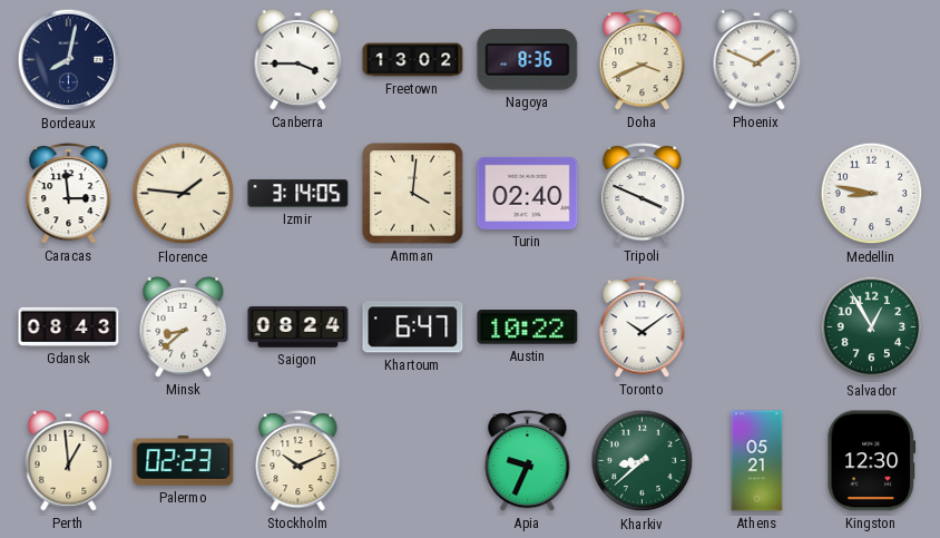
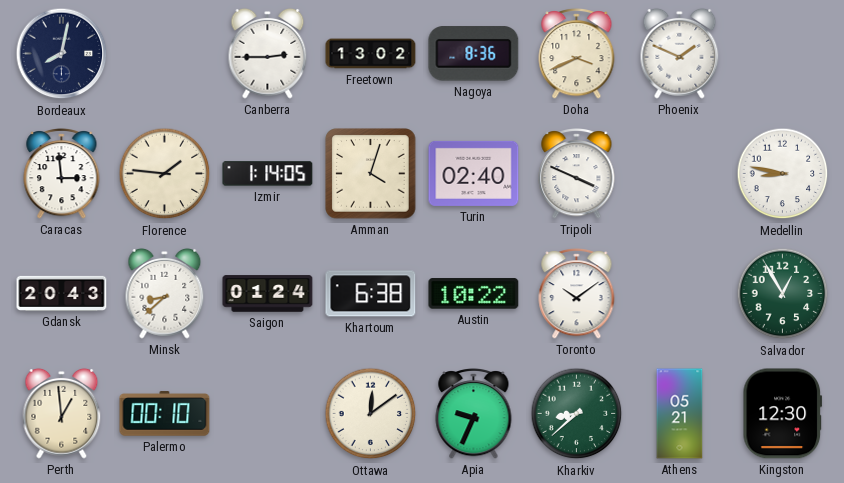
Canberra: 3:45 -> 2:45 (268, 53)
Izmir: 3:14 -> 1:14 (268, 174)
Amman: 4:01 -> 4:03 (371, 174)
Gdansk: 08:43 -> 20:43 (62, 293)
Saigon: 08:24 -> 01:24 (268, 294)
Khartoum: 6:47 -> 6:38 (371, 294)
Palermo: 02:23 -> 00:10 (165, 414)
Stockholm: 10:11 -> none (298, 461)
Ottawa: none -> 12:09 (371, 414)
